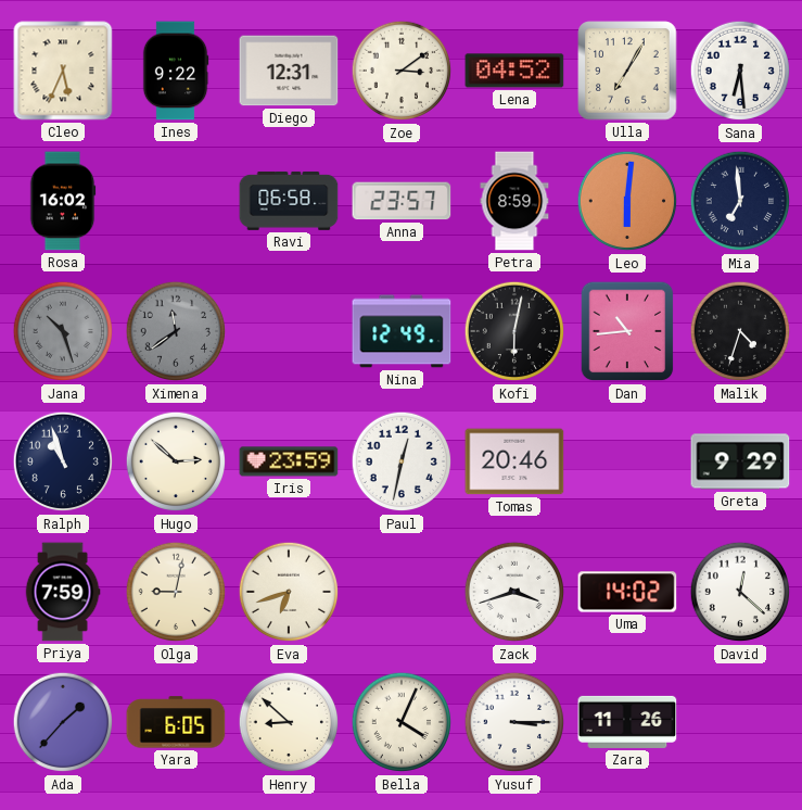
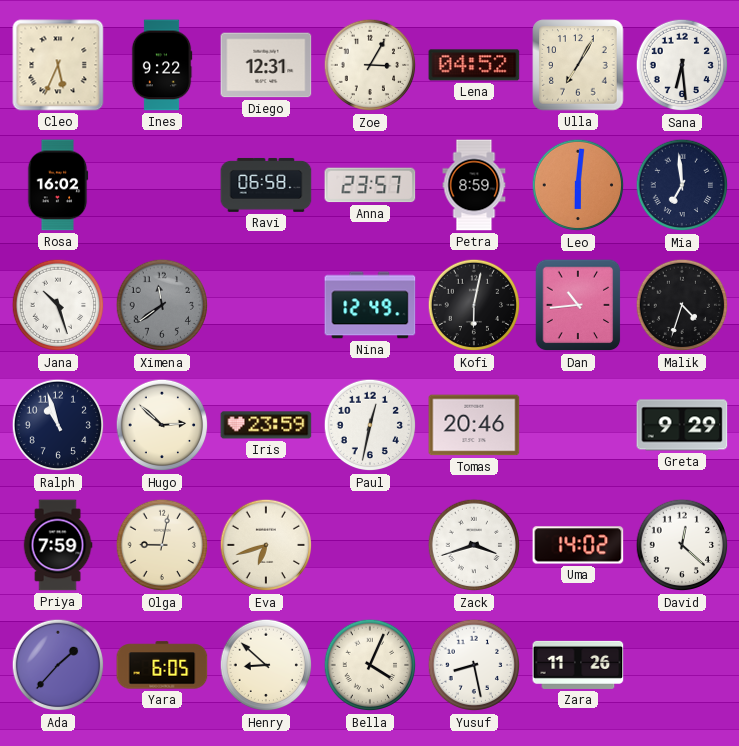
Zoe: 3:09 -> 3:05 (370, 65)
Jana dial: grey -> white (58, 305)
Yusuf: 3:15 -> 8:28 (474, 665)
